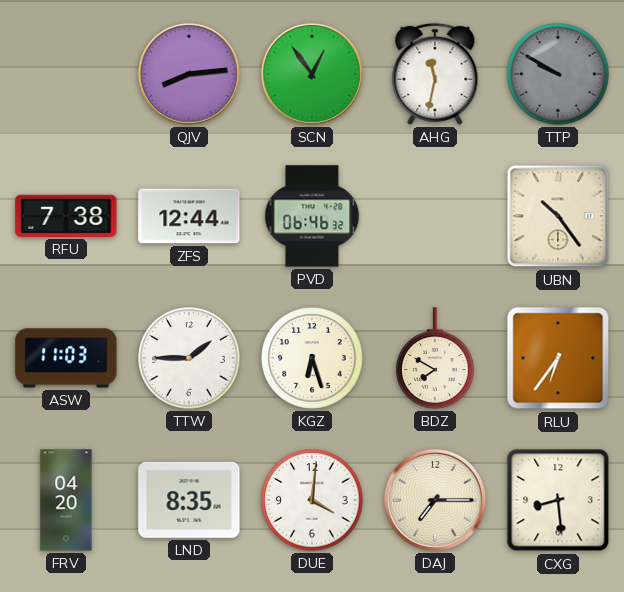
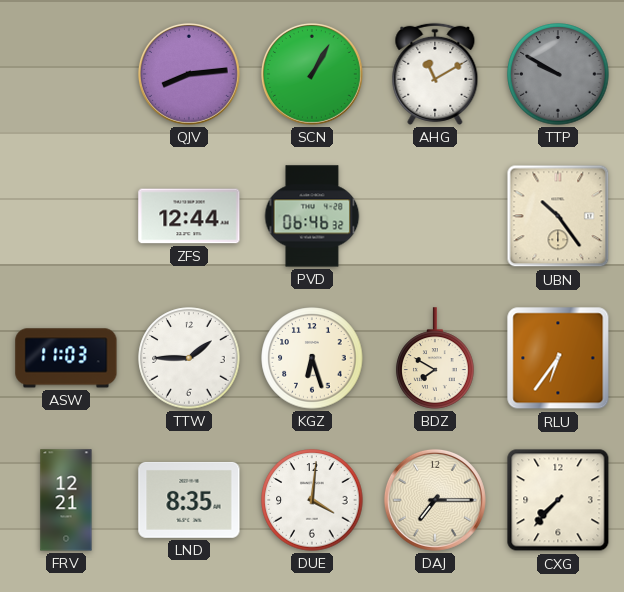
SCN: 12:54 -> 1:05 (312, 74)
AHG: 11:32 -> 11:10 (435, 74)
RFU: 7:38 -> none (66, 216)
FRV: 04:20 -> 12:21 (66, 500)
CXG: 8:29 -> 7:37 (558, 500)
